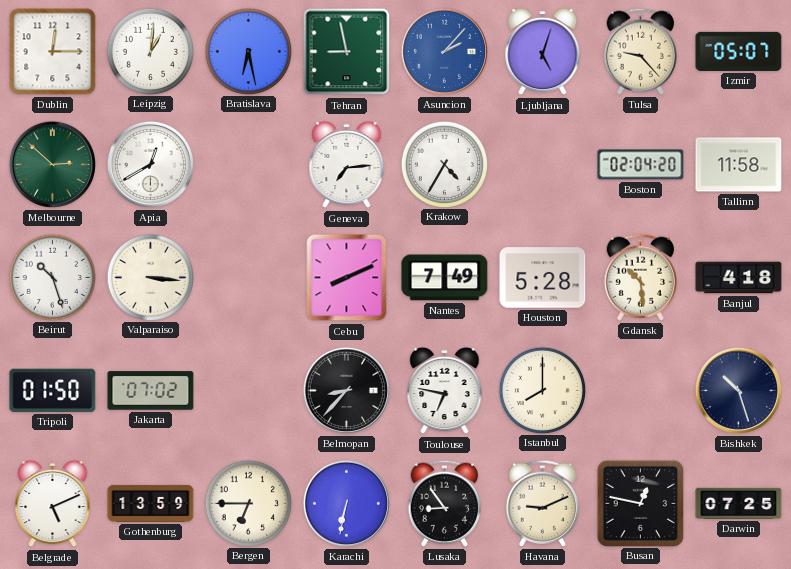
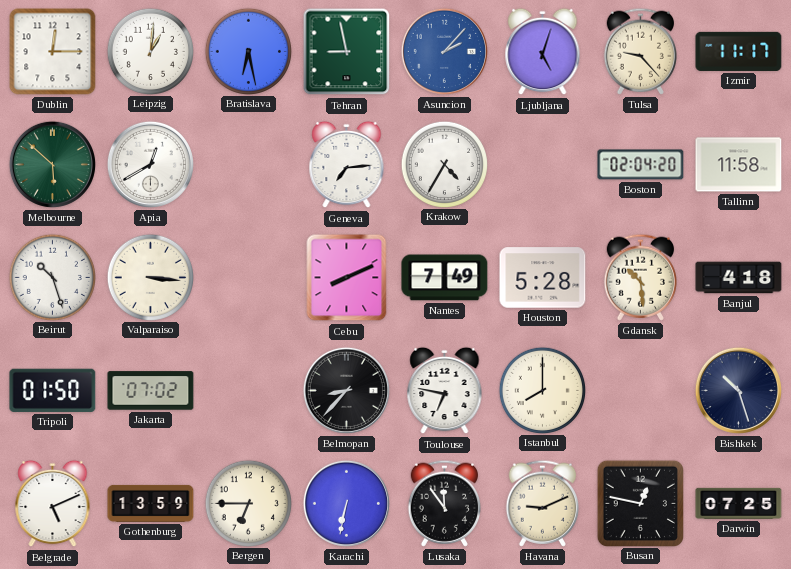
Izmir: 05:07 -> 11:17 (739, 51)
Melbourne: 2:52 -> 5:52 (52, 164)
Lusaka: 8:54 -> 11:54 (444, 503)
